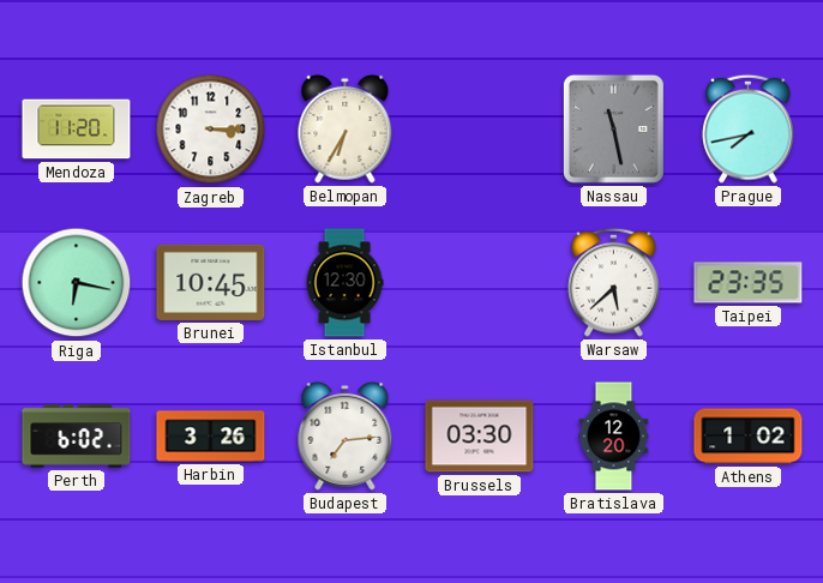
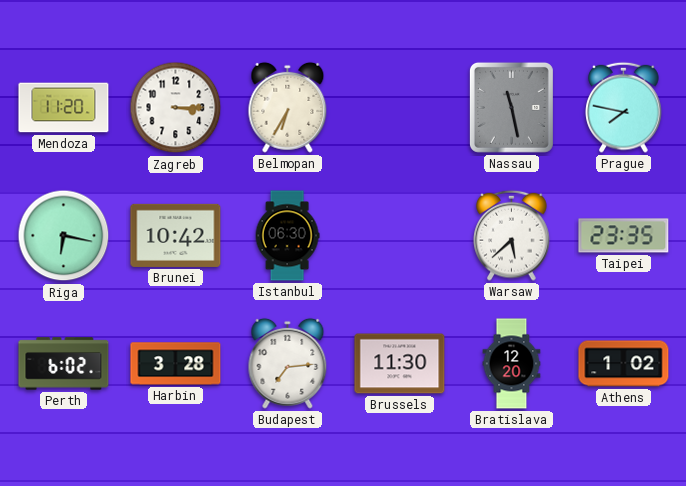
Prague: 7:43 -> 7:47 (624, 107)
Brunei: 10:45 -> 10:42 (176, 235)
Istanbul: 12:30 -> 06:30 (287, 236)
Harbin: 3:26 -> 3:28 (176, 364)
Brussels: 03:30 -> 11:30 (400, 364)
